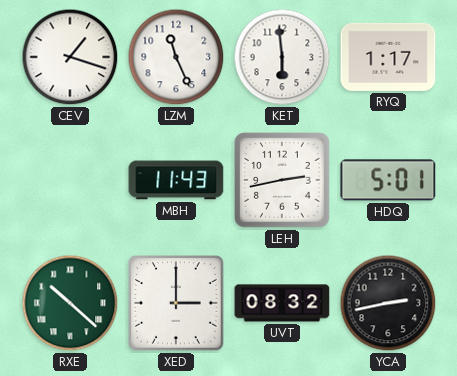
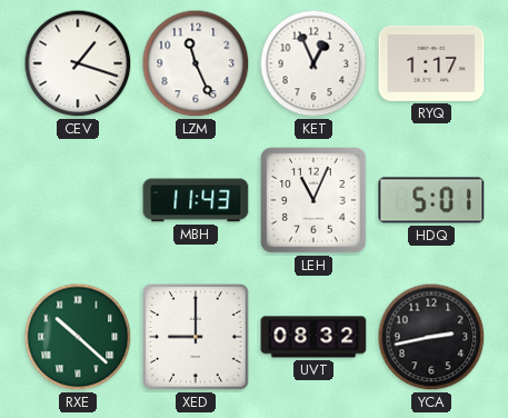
KET: 5:59 -> 12:56 (313, 63)
LEH: 2:43 -> 11:04 (313, 200)
XED: 3:00 -> 9:00 (196, 337)
